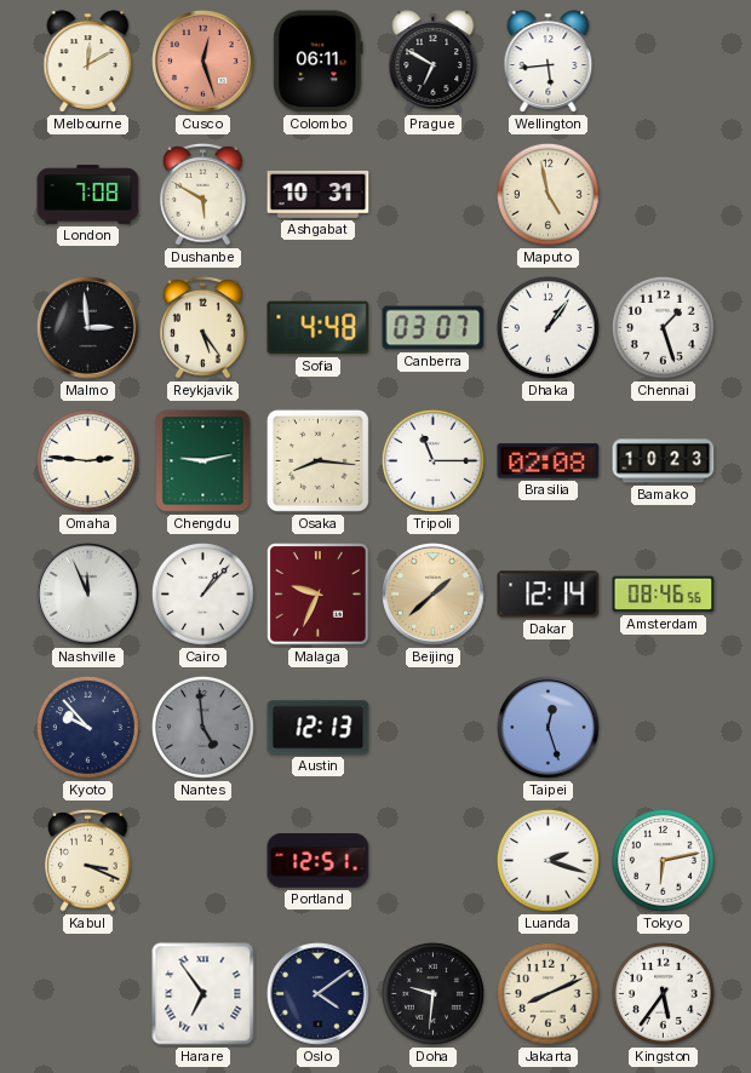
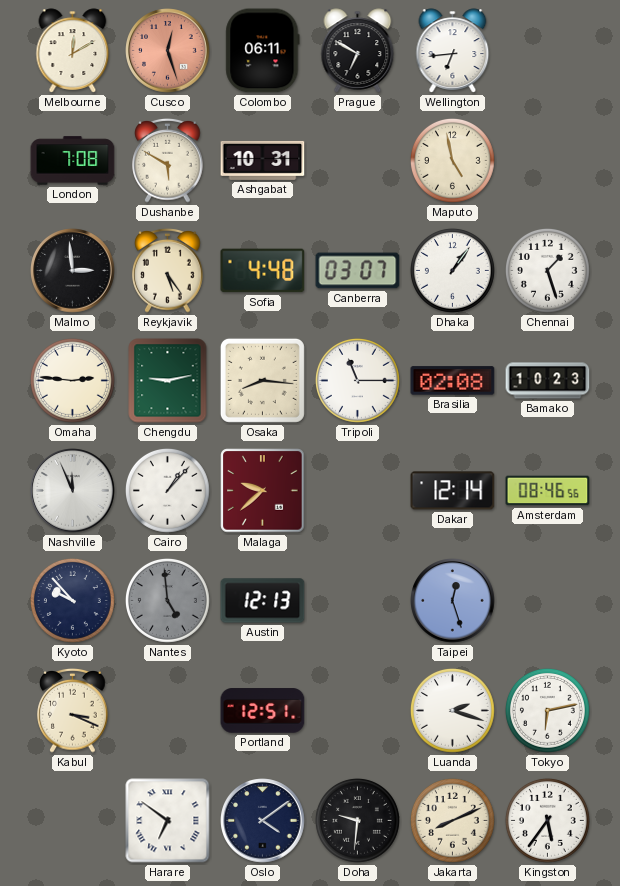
Wellington: 5:44 -> 6:44 (453, 51)
Malaga: 9:34 -> 9:38 (263, 491)
Beijing: 1:38 -> none (434, 595)
Harare: 6:54 -> 6:51 (168, 821)
